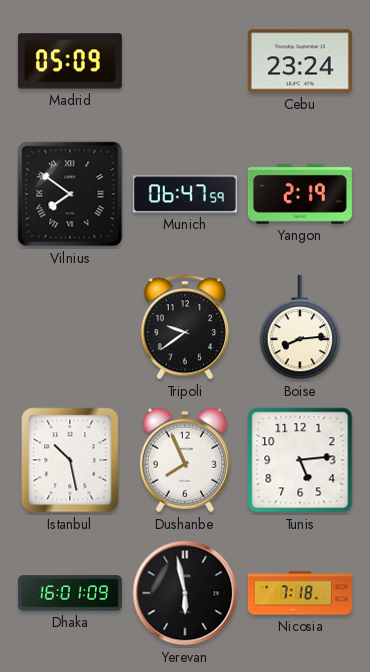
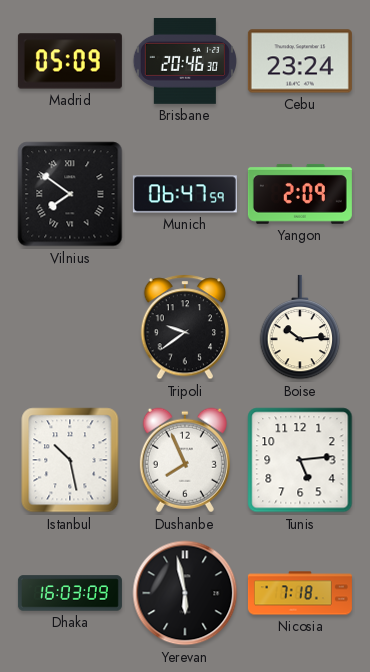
Brisbane: none -> 20:46 (185, 61)
Yangon: 2:19 -> 2:09 (300, 194)
Boise: 8:14 -> 10:14 (300, 327)
Dhaka: 16:01 -> 16:03 (70, 593)
